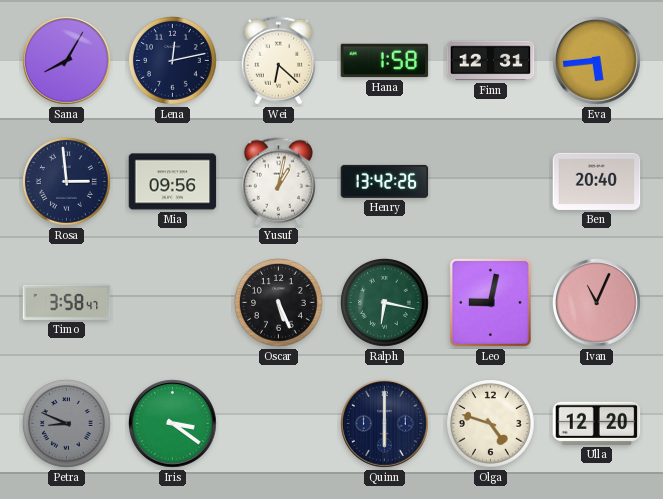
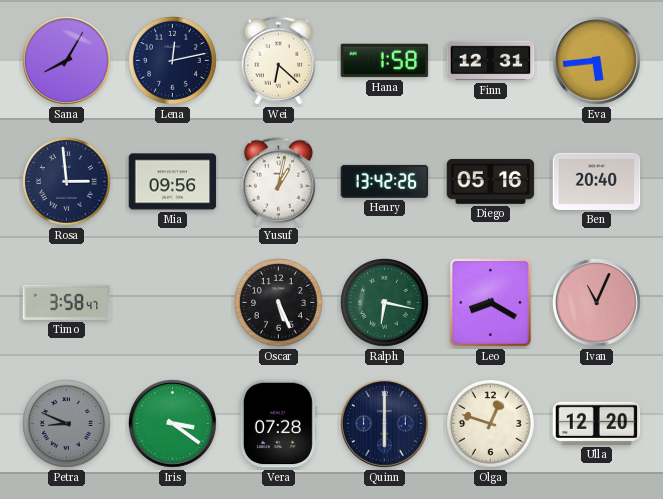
Diego: none -> 05:16 (491, 181)
Leo: 9:02 -> 8:20 (491, 303)
Vera: none -> 07:28 (278, 424)
Olga: 4:48 -> 12:48 (491, 424)
